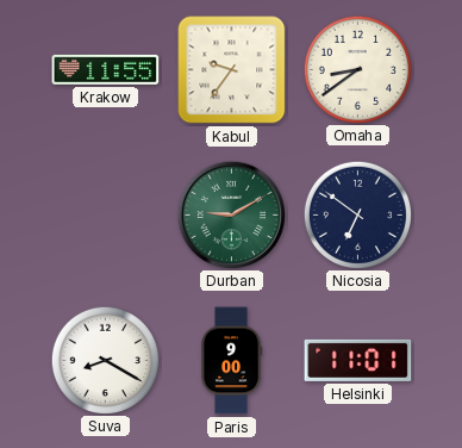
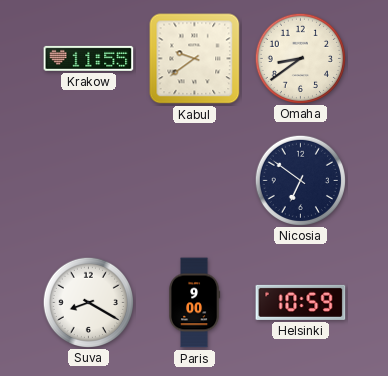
Kabul: 9:36 -> 9:39 (195, 59)
Durban: 9:10 -> none (231, 214)
Helsinki: 11:01 -> 10:59 (301, 302)
